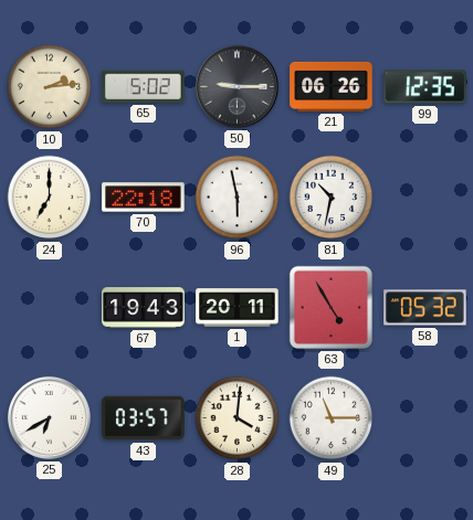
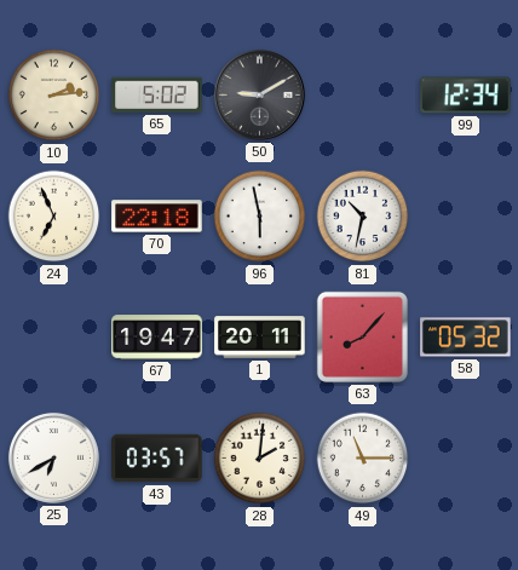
50: 9:15 -> 9:10 (259, 94)
21: 06:26 -> none (332, 86)
99: 12:35 -> 12:34 (466, 96)
24: 7:00 -> 6:56 (54, 217)
67: 19:43 -> 19:47 (157, 338)
63: 4:55 -> 8:07 (362, 336)
28: 4:01 -> 2:01 (260, 459)
